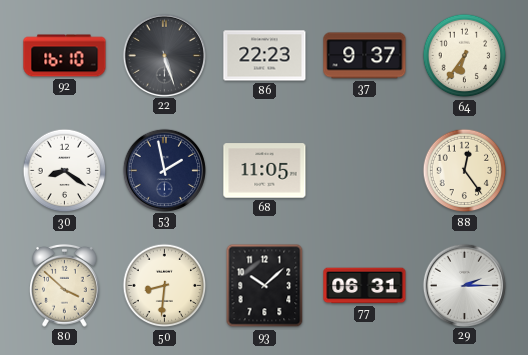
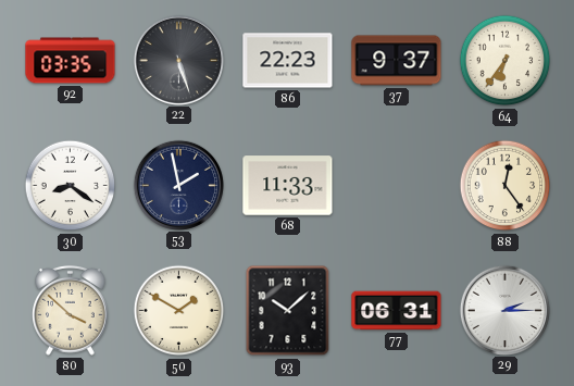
92: 16:10 -> 03:35 (71, 61)
68: 11:05 -> 11:33 (288, 186)
50: 8:31 -> 1:50 (179, 311)
